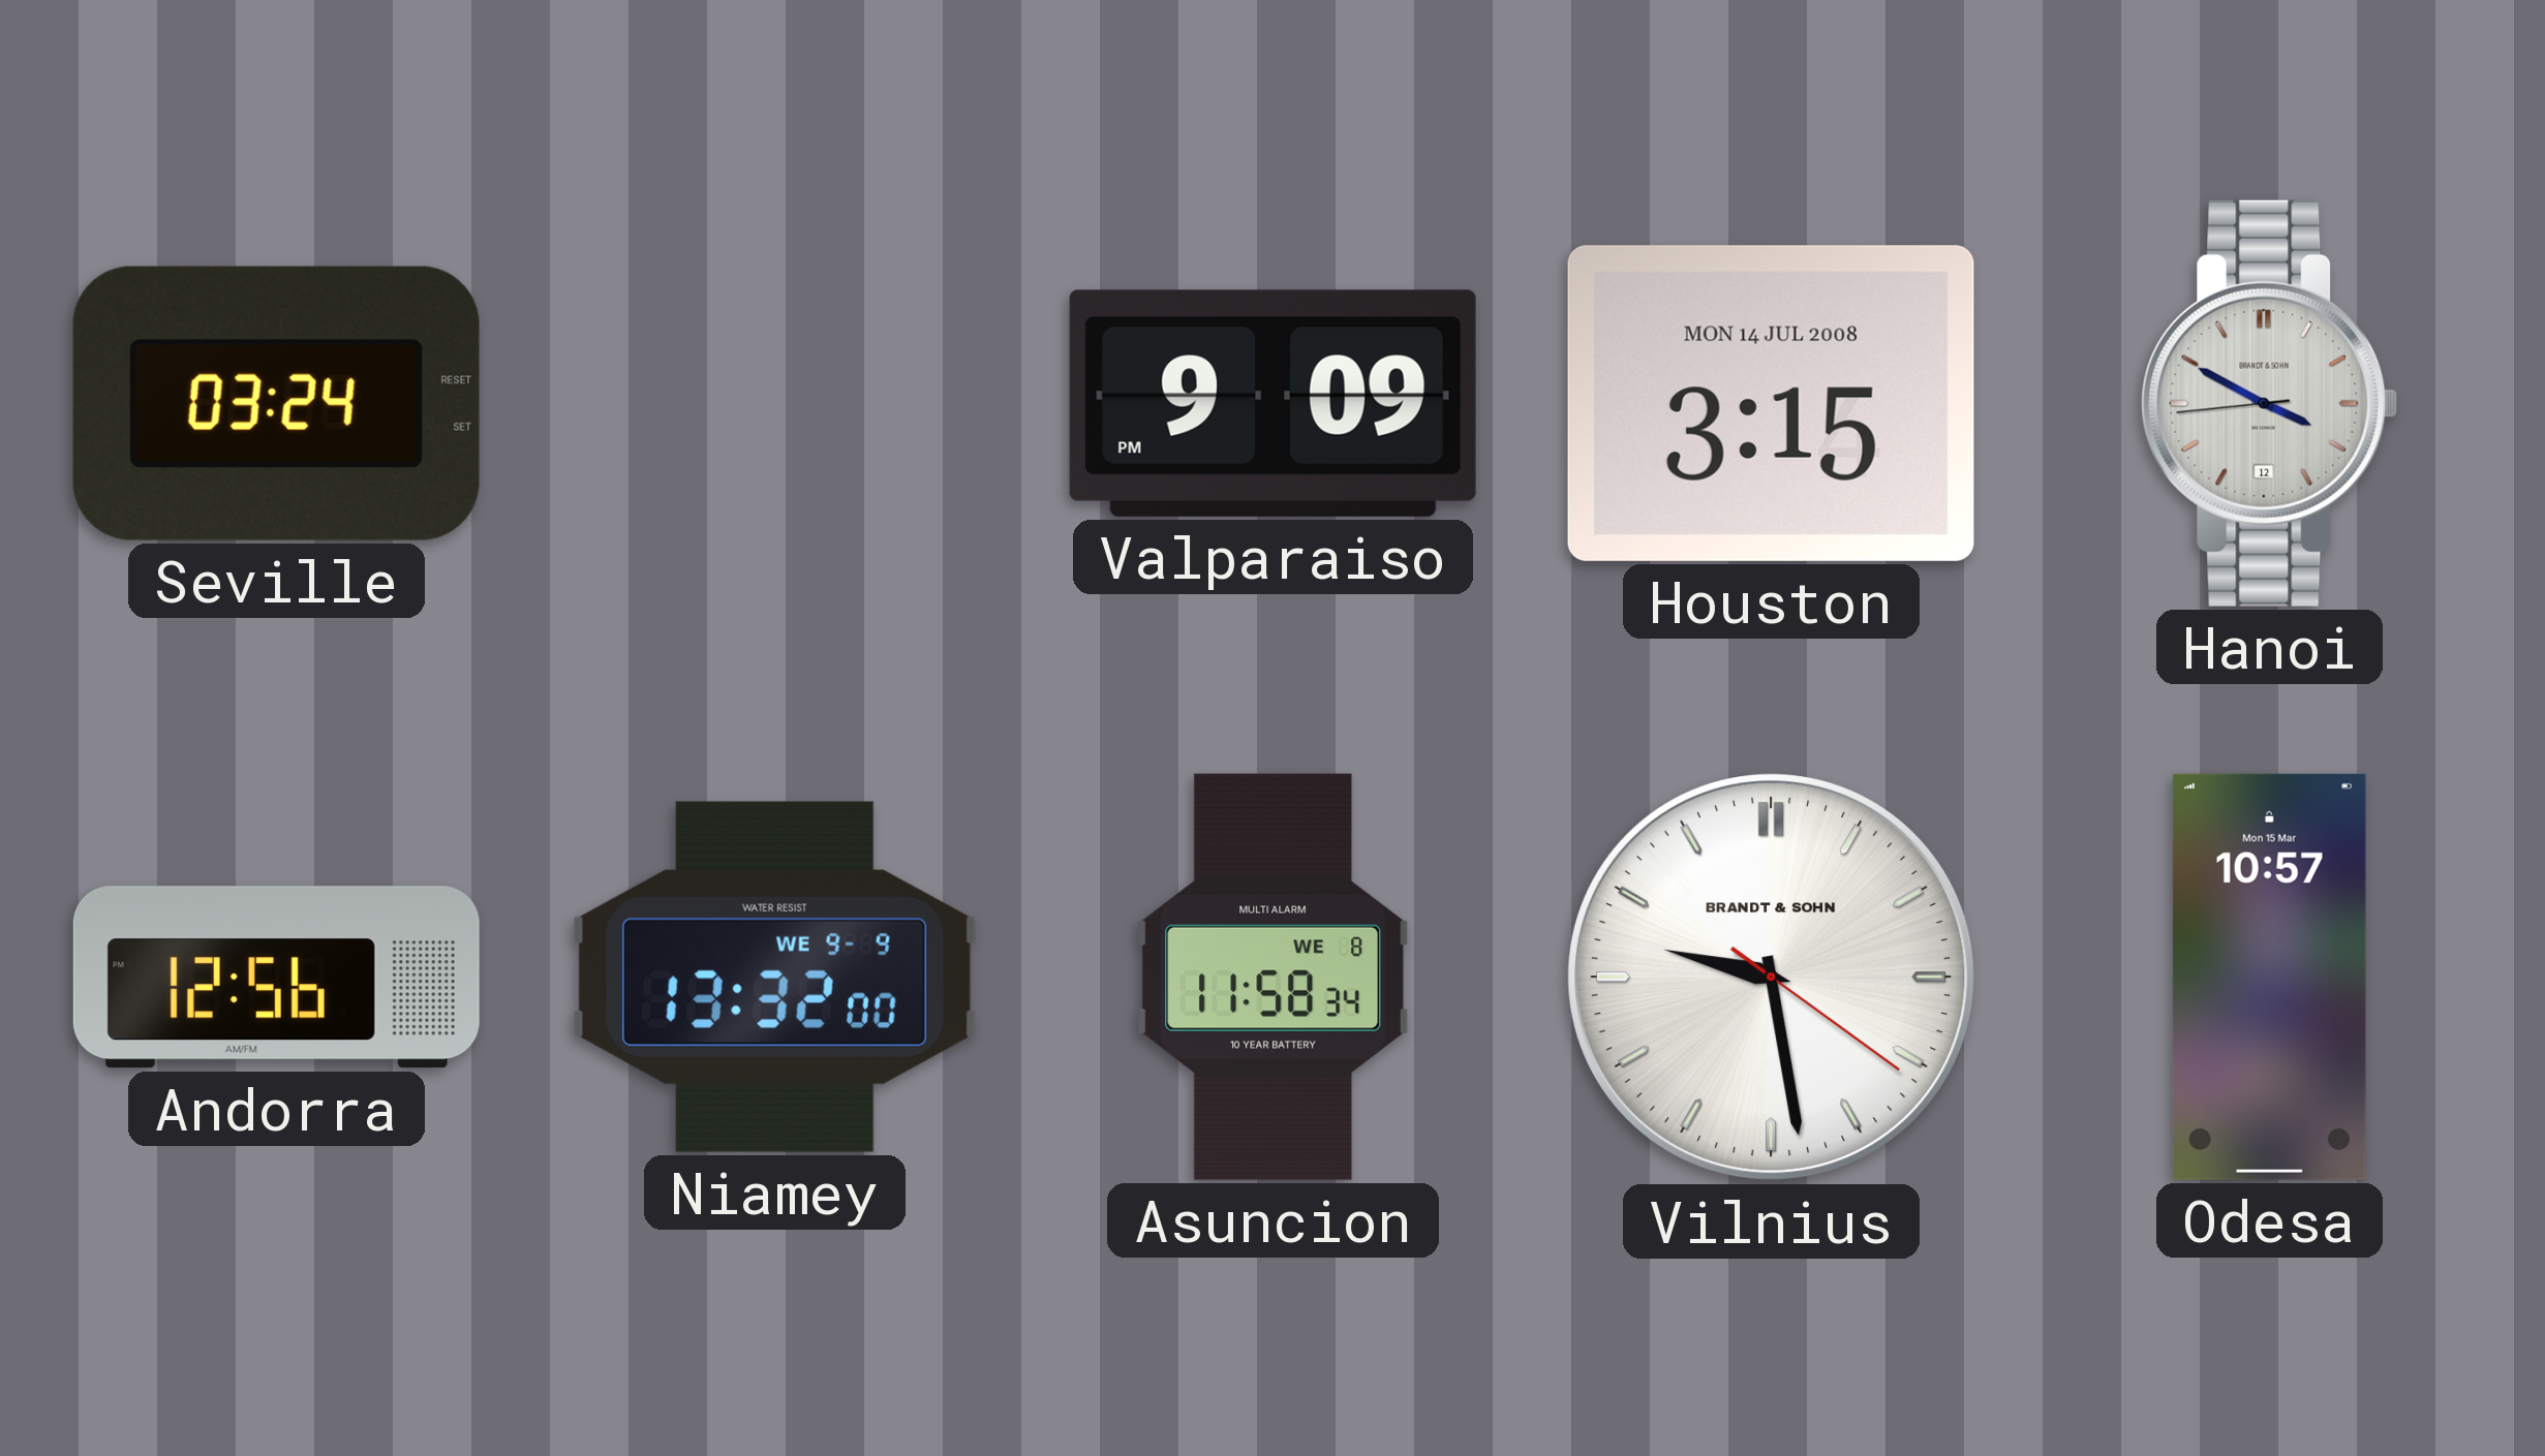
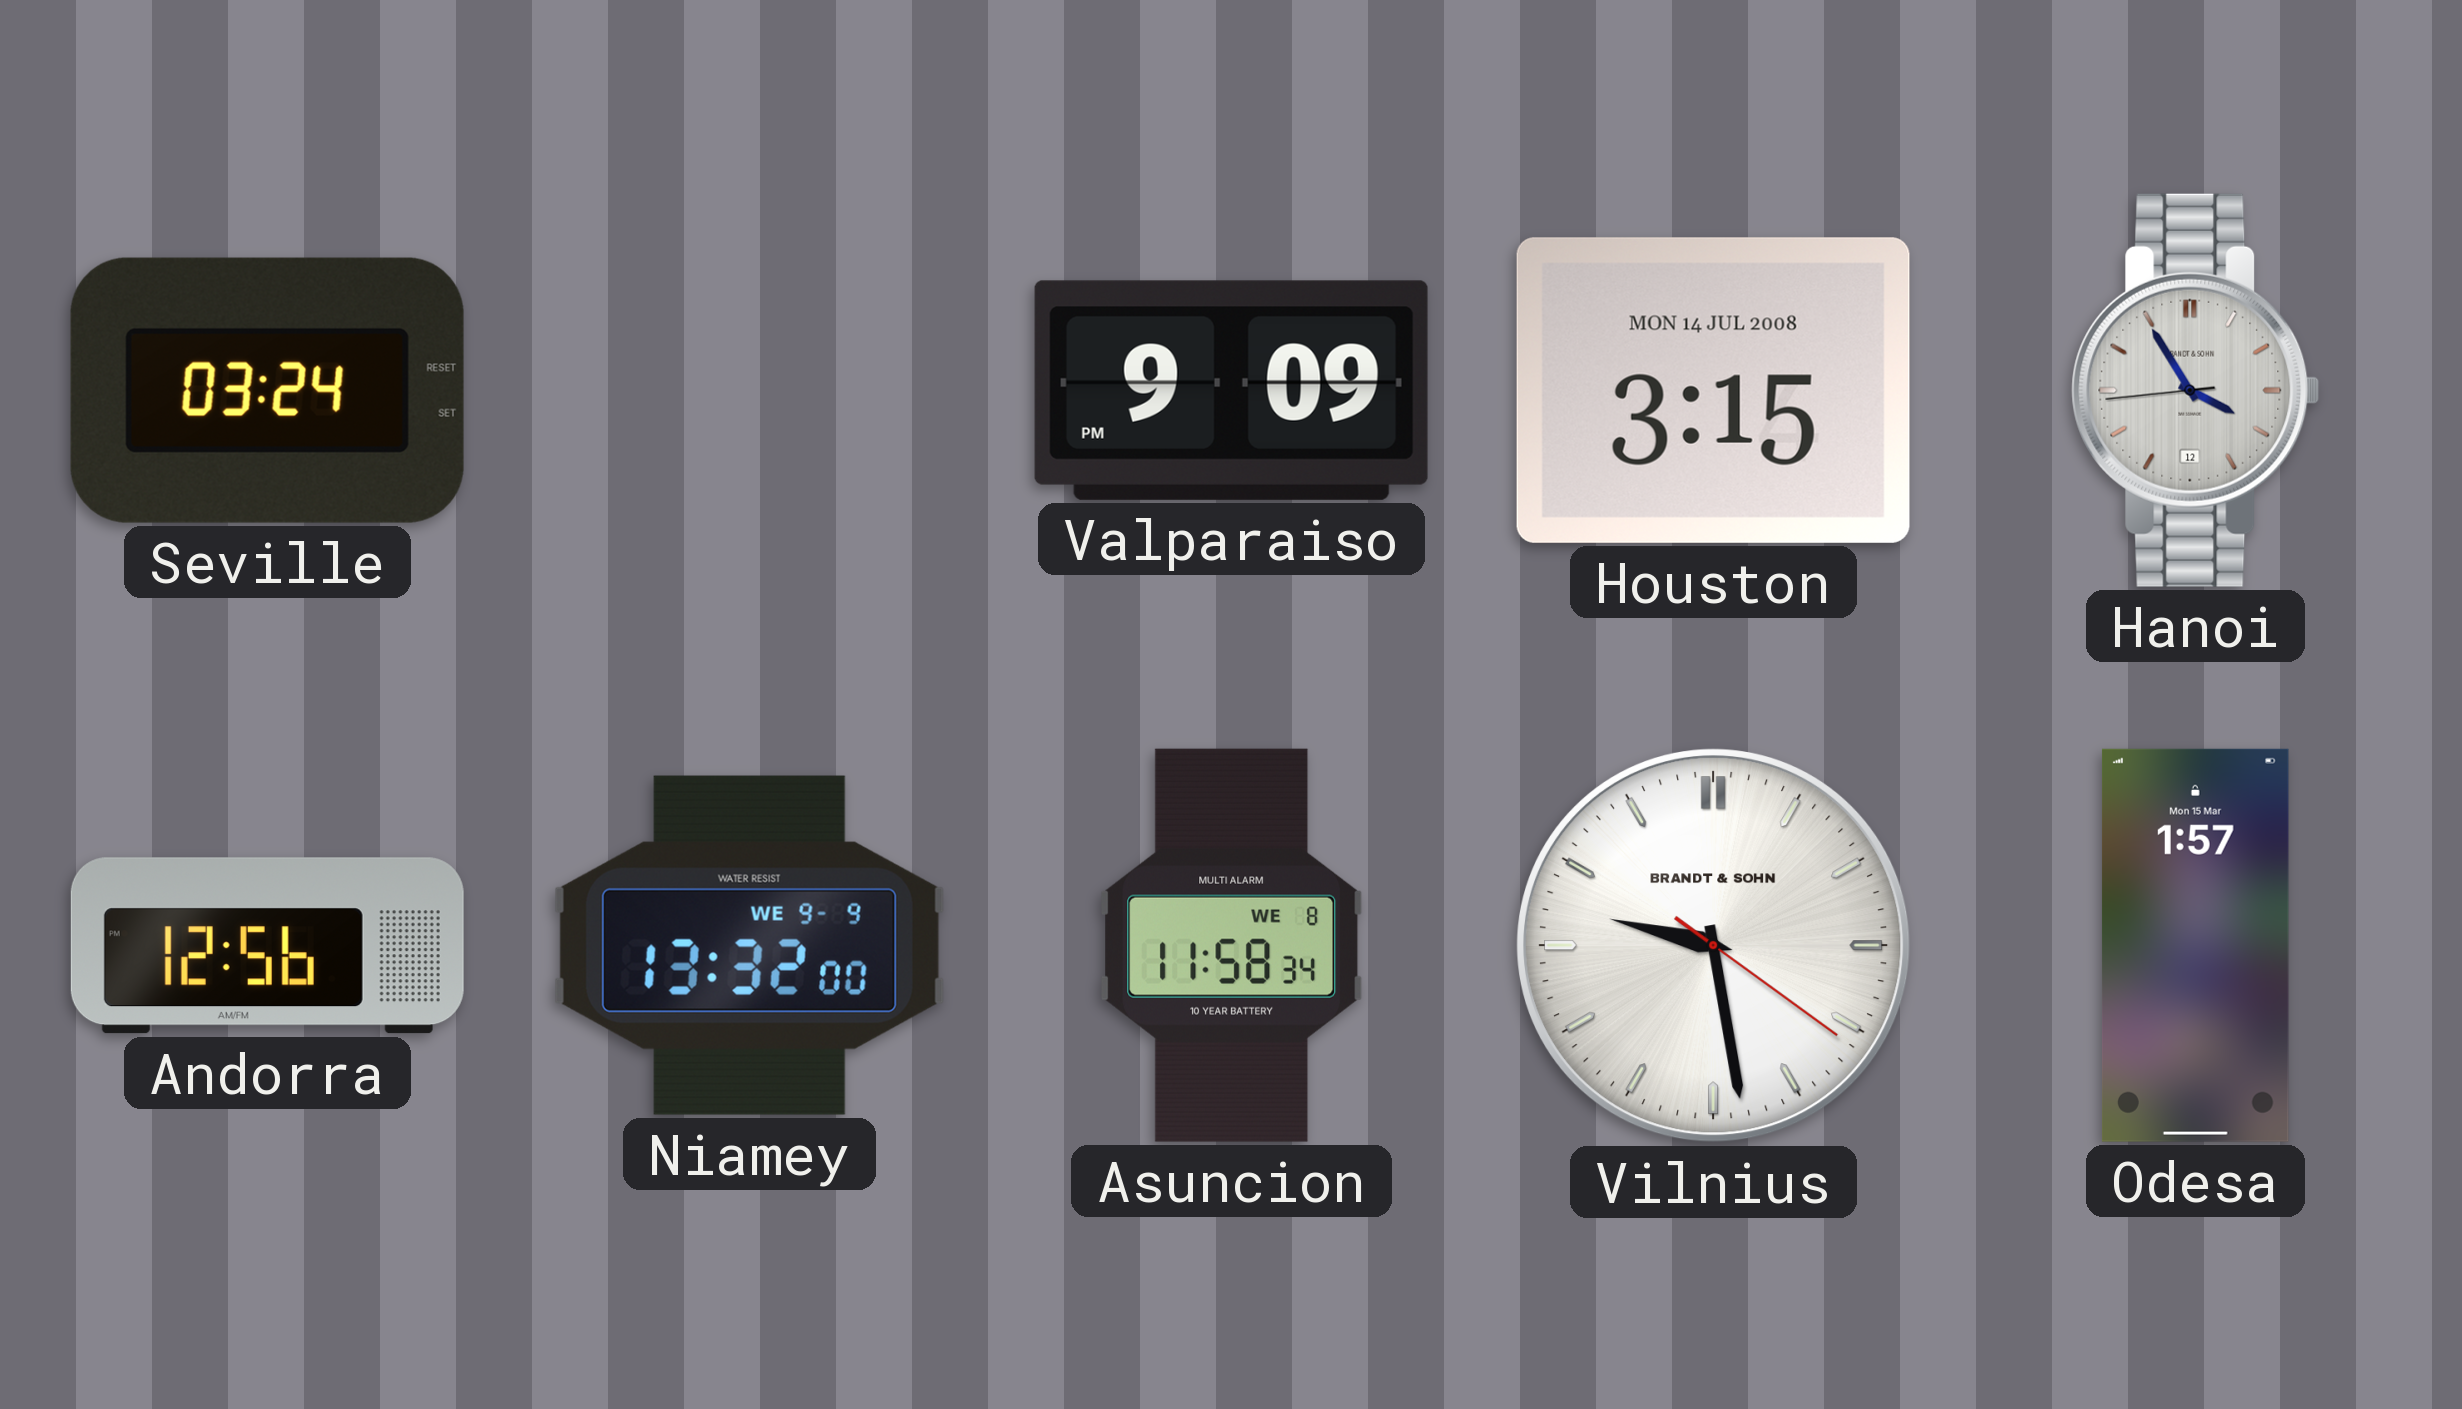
Hanoi: 3:49 -> 3:54 (2196, 390)
Odesa: 10:57 -> 1:57 (2195, 945)
